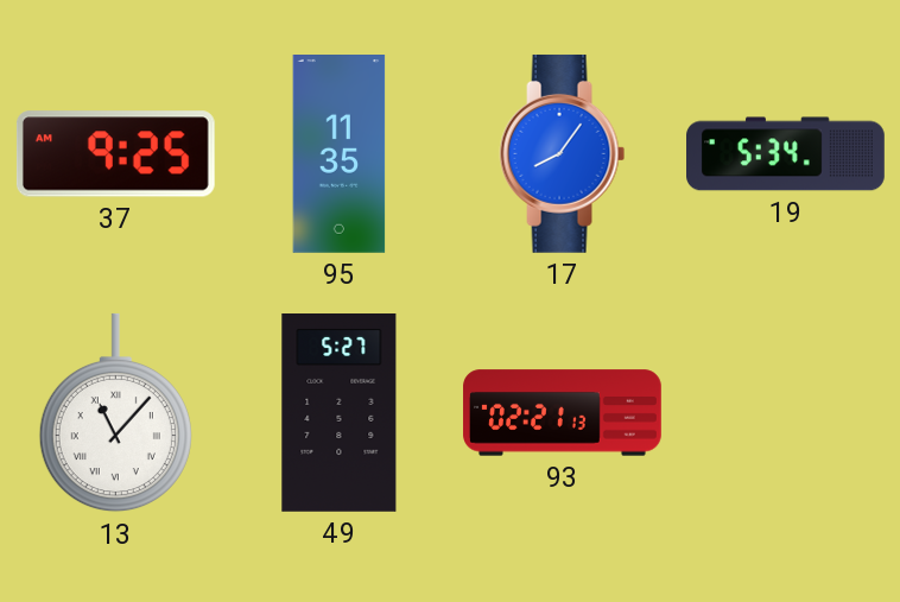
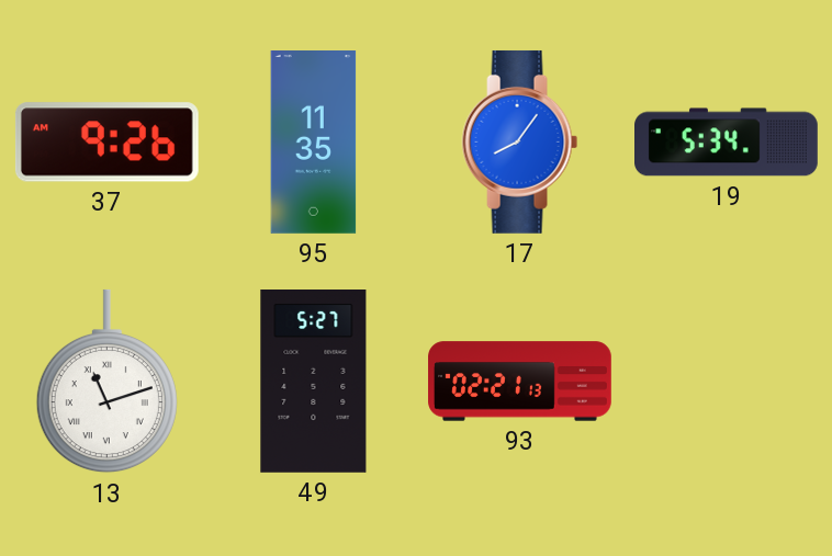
37: 9:25 -> 9:26 (106, 143)
13: 11:07 -> 11:12 (106, 382)
